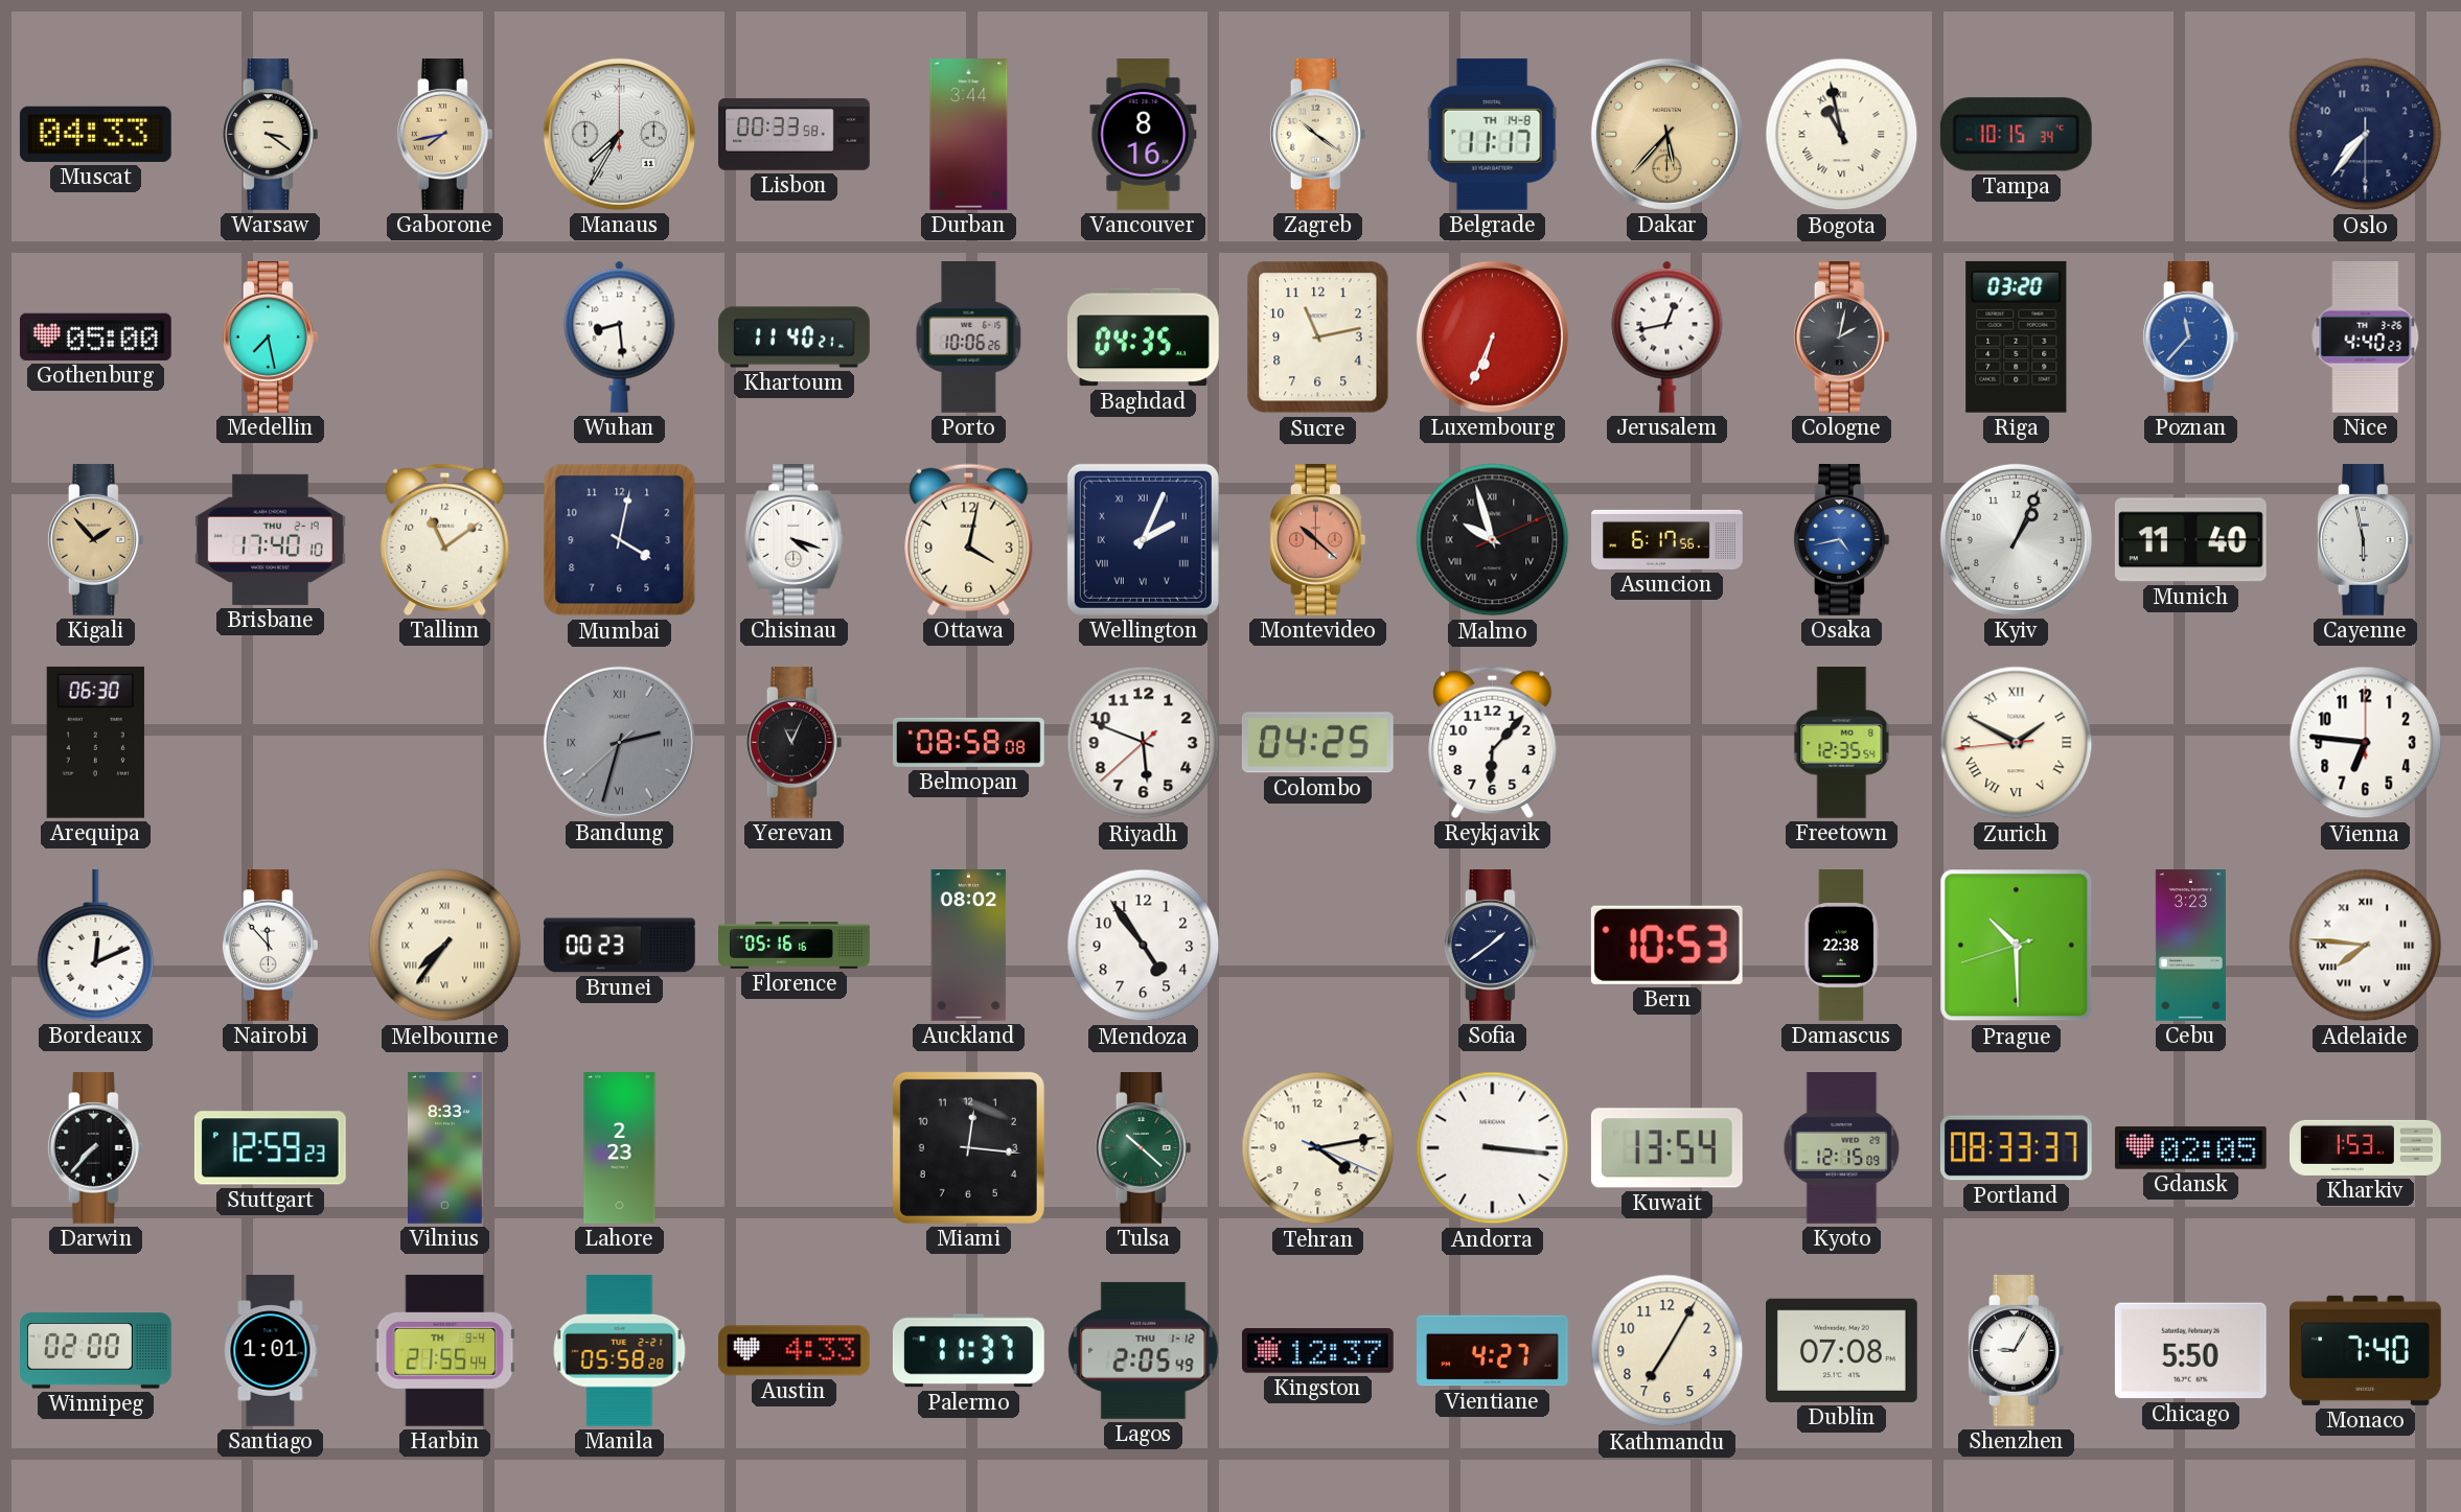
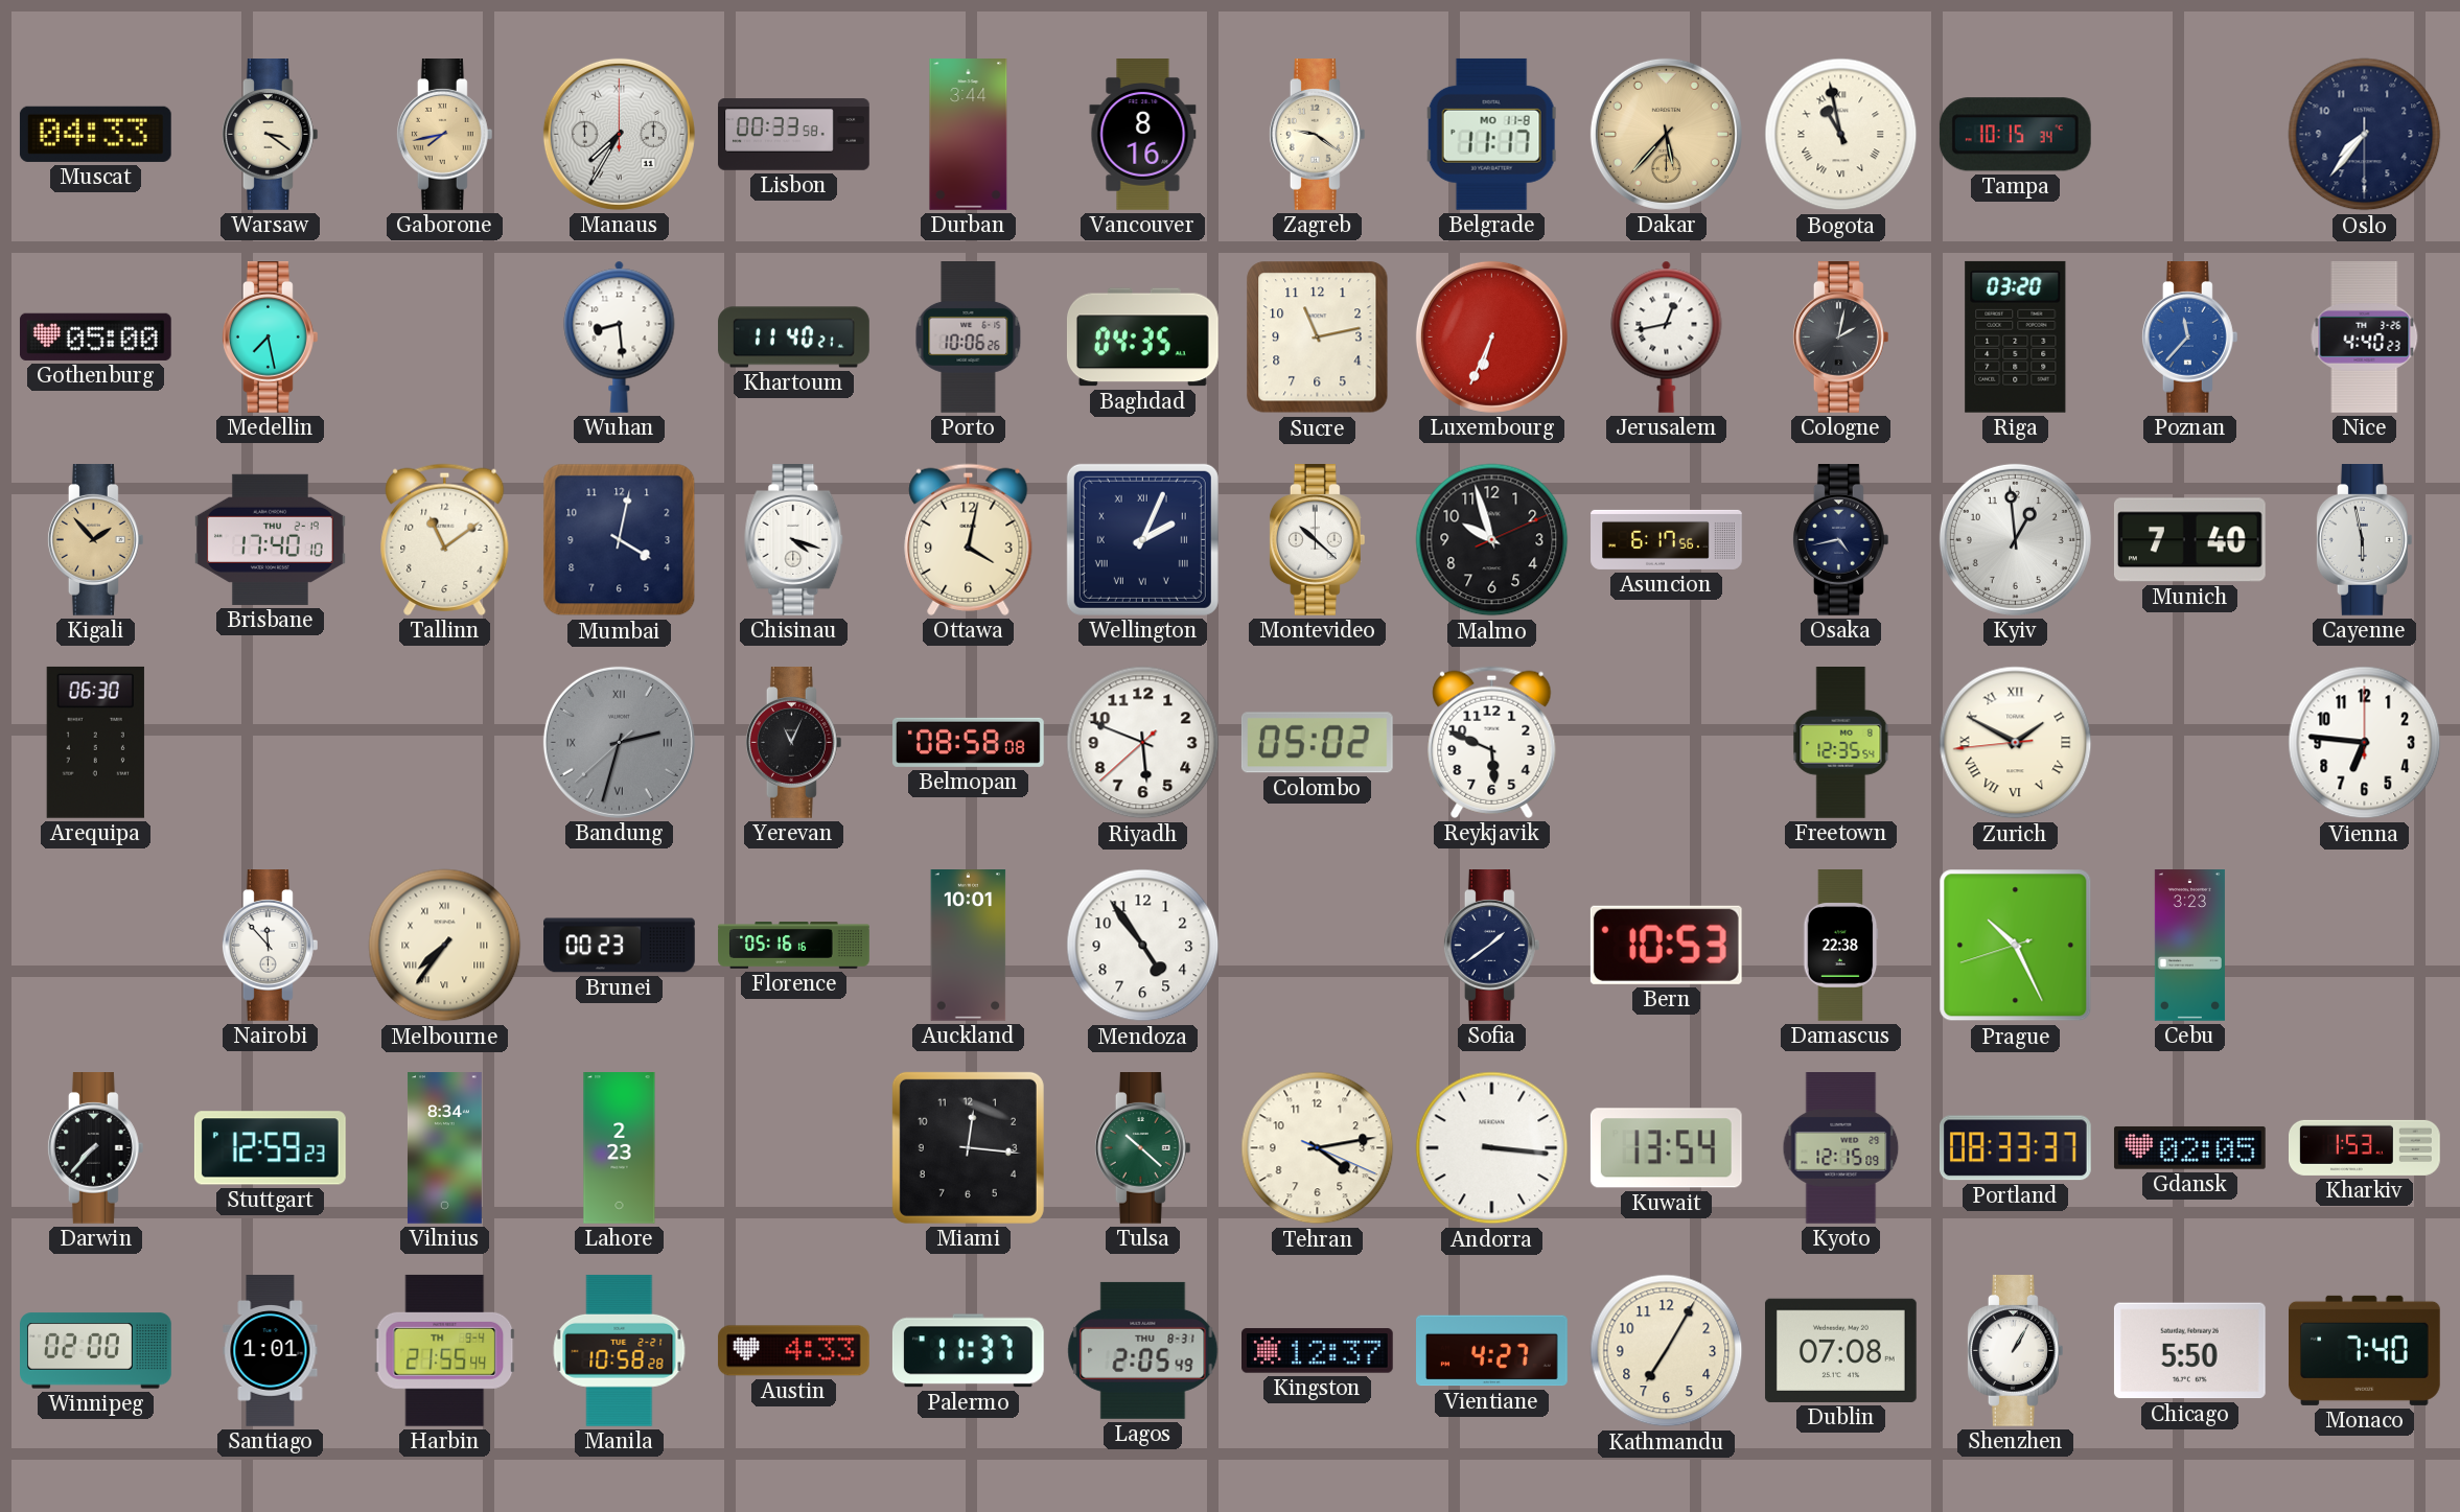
Zagreb: 10:21 -> 9:21 (1317, 135)
Belgrade date: TH 14-8 -> MO 11-8 (1492, 134)
Montevideo dial: salmon -> white (1317, 540)
Malmo numerals: Roman -> Arabic (1492, 540)
Osaka dial: blue -> navy (1840, 540)
Kyiv: 1:04 -> 12:59 (2015, 539)
Munich: 11:40 -> 7:40 (2189, 540)
Colombo: 04:25 -> 05:02 (1317, 743)
Reykjavik: 6:07 -> 5:49 (1492, 742)
Bordeaux: 12:11 -> none (96, 945)
Auckland: 08:02 -> 10:01 (969, 946)
Prague: 10:29 -> 10:25 (2016, 946)
Adelaide: 7:46 -> none (2366, 946)
Vilnius: 8:33 -> 8:34 (444, 1148)
Manila: 05:58 -> 10:58 (620, 1350)
Lagos date: THU 1-12 -> THU 8-31 (1143, 1350)
Shenzhen: 9:05 -> 1:05 (2015, 1351)
